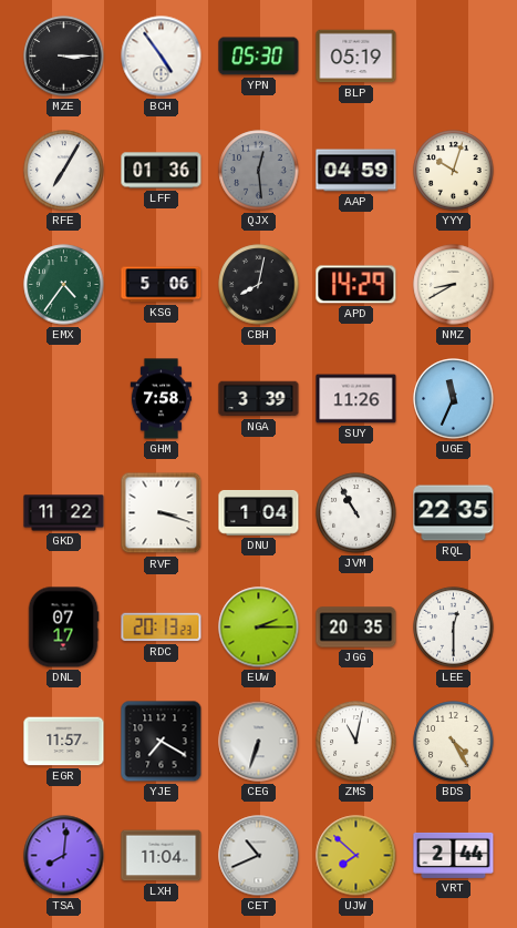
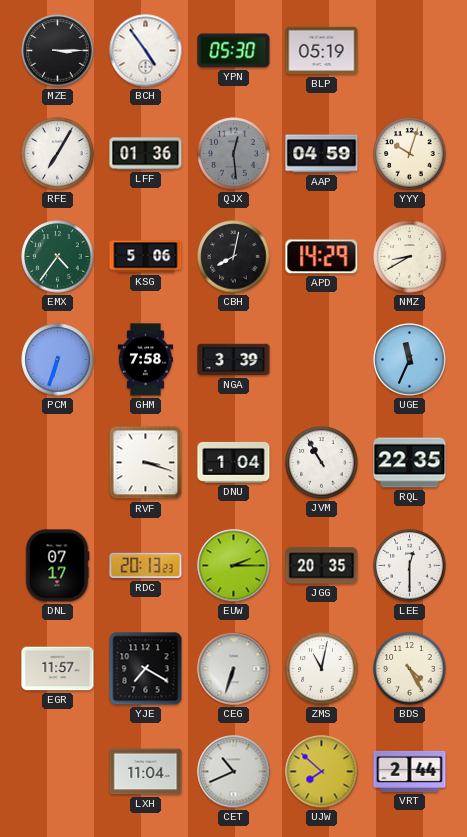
PCM: none -> 6:33 (58, 360)
SUY: 11:26 -> none (356, 399)
GKD: 11:22 -> none (64, 513)
TSA: 8:01 -> none (64, 856)
